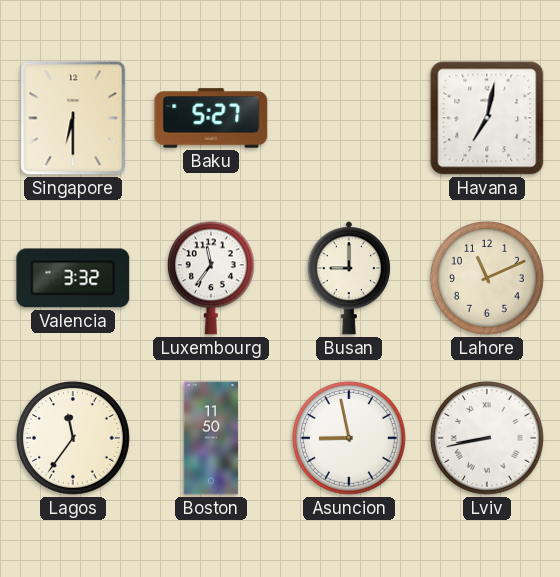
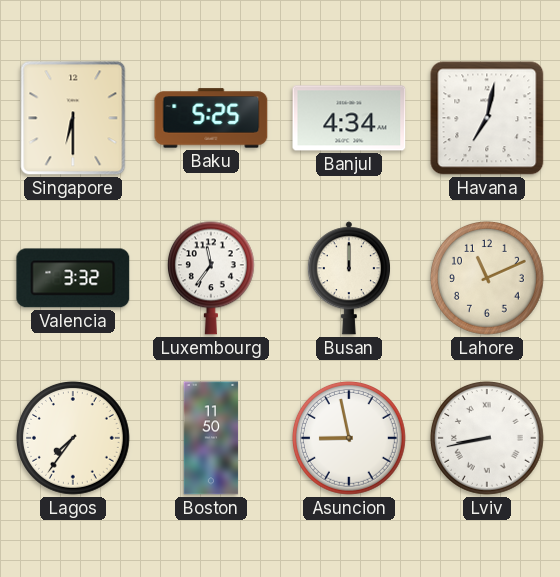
Baku: 5:27 -> 5:25 (211, 118)
Banjul: none -> 4:34 (349, 118)
Busan: 9:00 -> 12:00 (349, 278)
Lagos: 11:36 -> 7:36 (73, 438)
